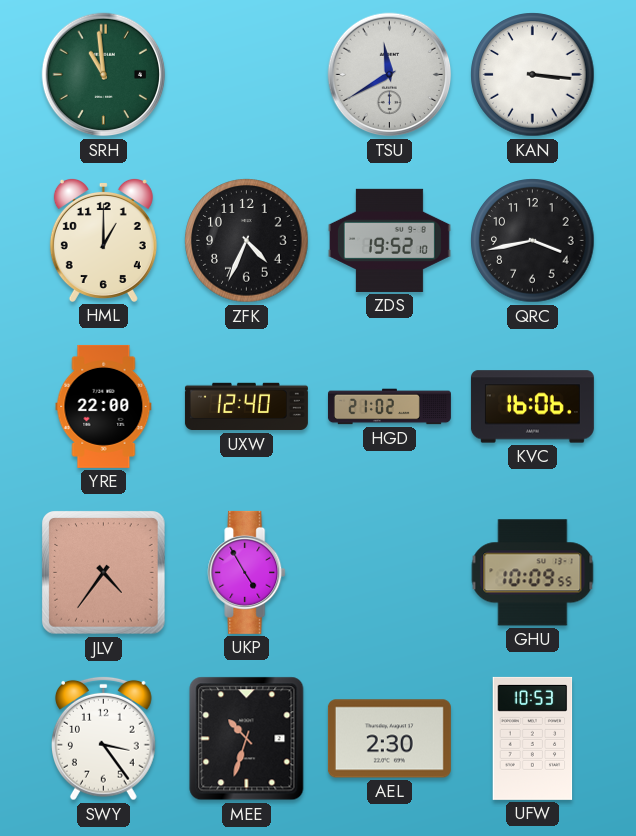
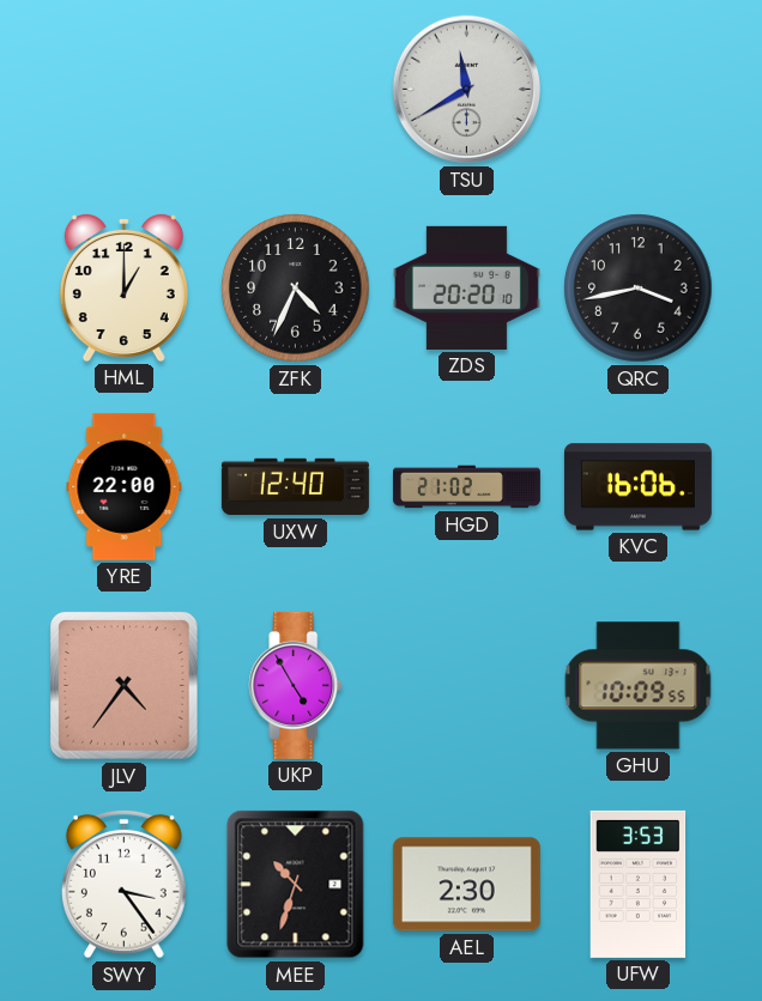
SRH: 10:59 -> none (104, 75)
KAN: 3:16 -> none (533, 75)
ZDS: 19:52 -> 20:20 (466, 287)
UFW: 10:53 -> 3:53 (639, 884)
